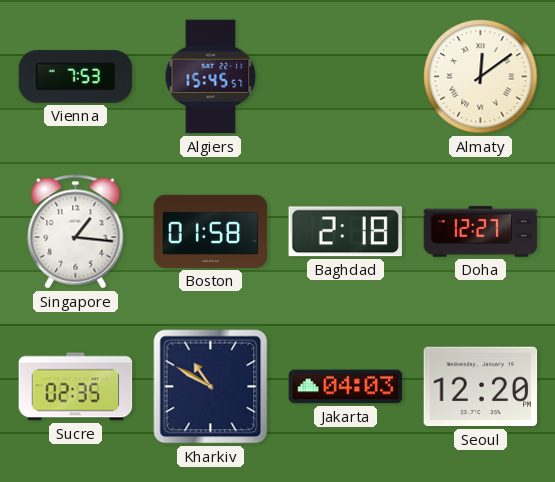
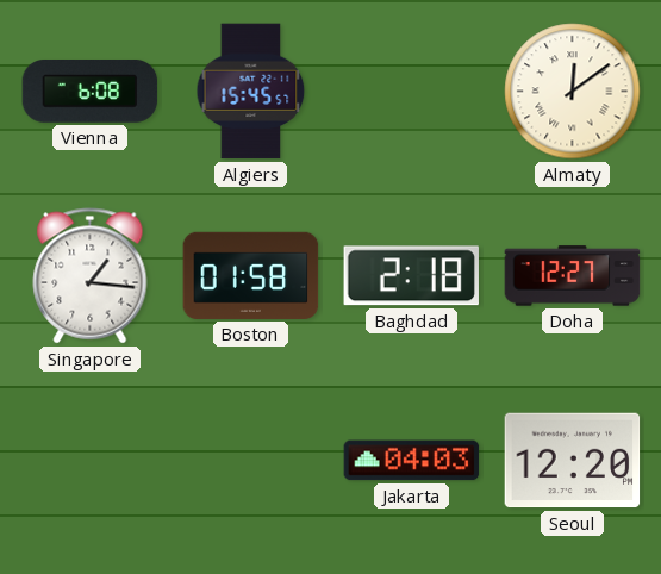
Vienna: 7:53 -> 6:08 (91, 92)
Sucre: 02:35 -> none (76, 387)
Kharkiv: 10:50 -> none (211, 387)
